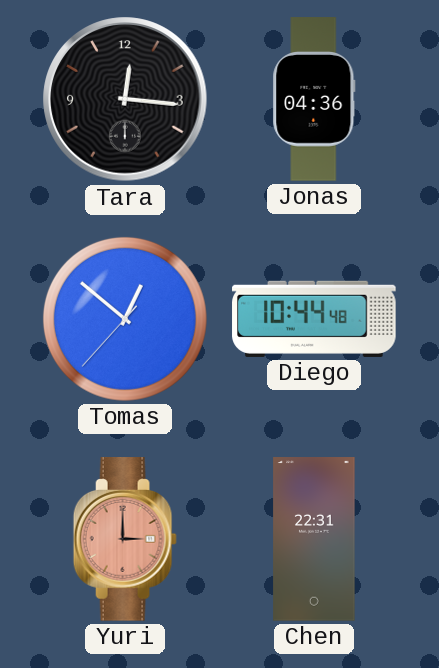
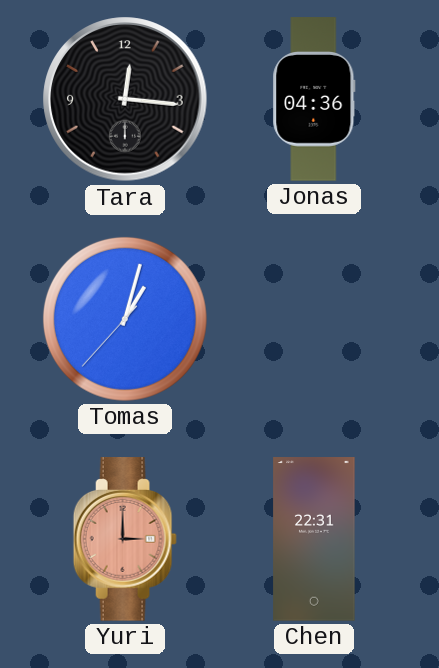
Tomas: 12:51 -> 1:02 (125, 319)
Diego: 10:44 -> none (314, 319)
